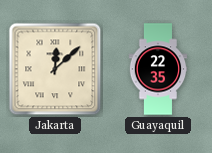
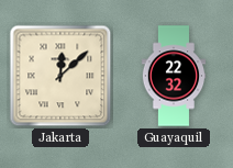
Guayaquil: 22:35 -> 22:32 (174, 76)
